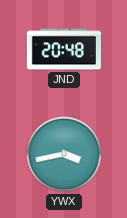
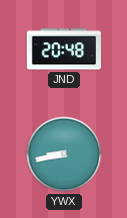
YWX: 3:43 -> 8:43 (64, 154)
